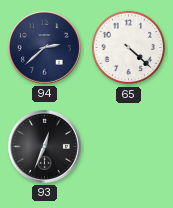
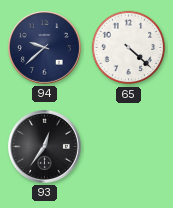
94: 2:38 -> 9:38 (44, 47)
93: 12:34 -> 12:36 (44, 146)
